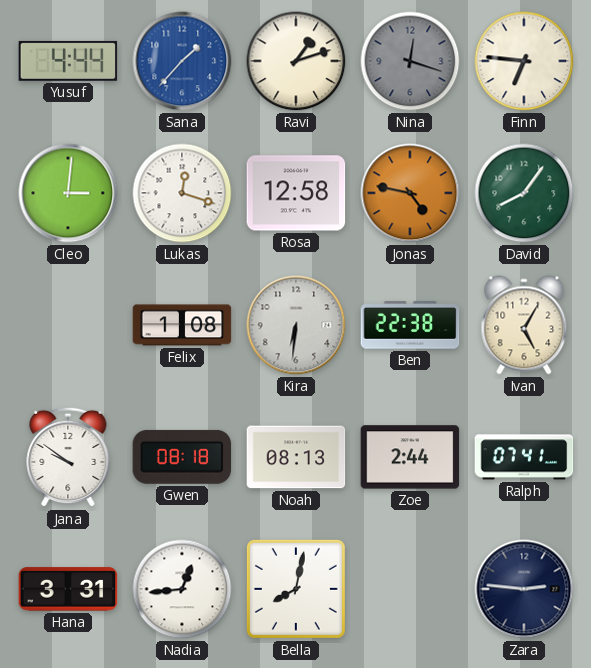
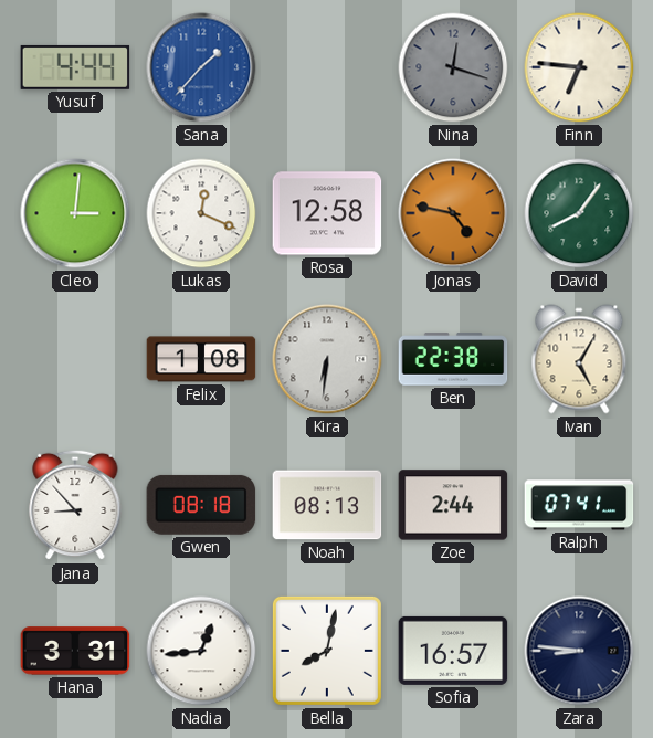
Ravi: 1:12 -> none (296, 61)
Lukas: 12:18 -> 12:19 (201, 213)
Jana: 9:51 -> 8:53 (75, 505)
Sofia: none -> 16:57 (453, 651)
Zara: 2:46 -> 8:46 (579, 651)
